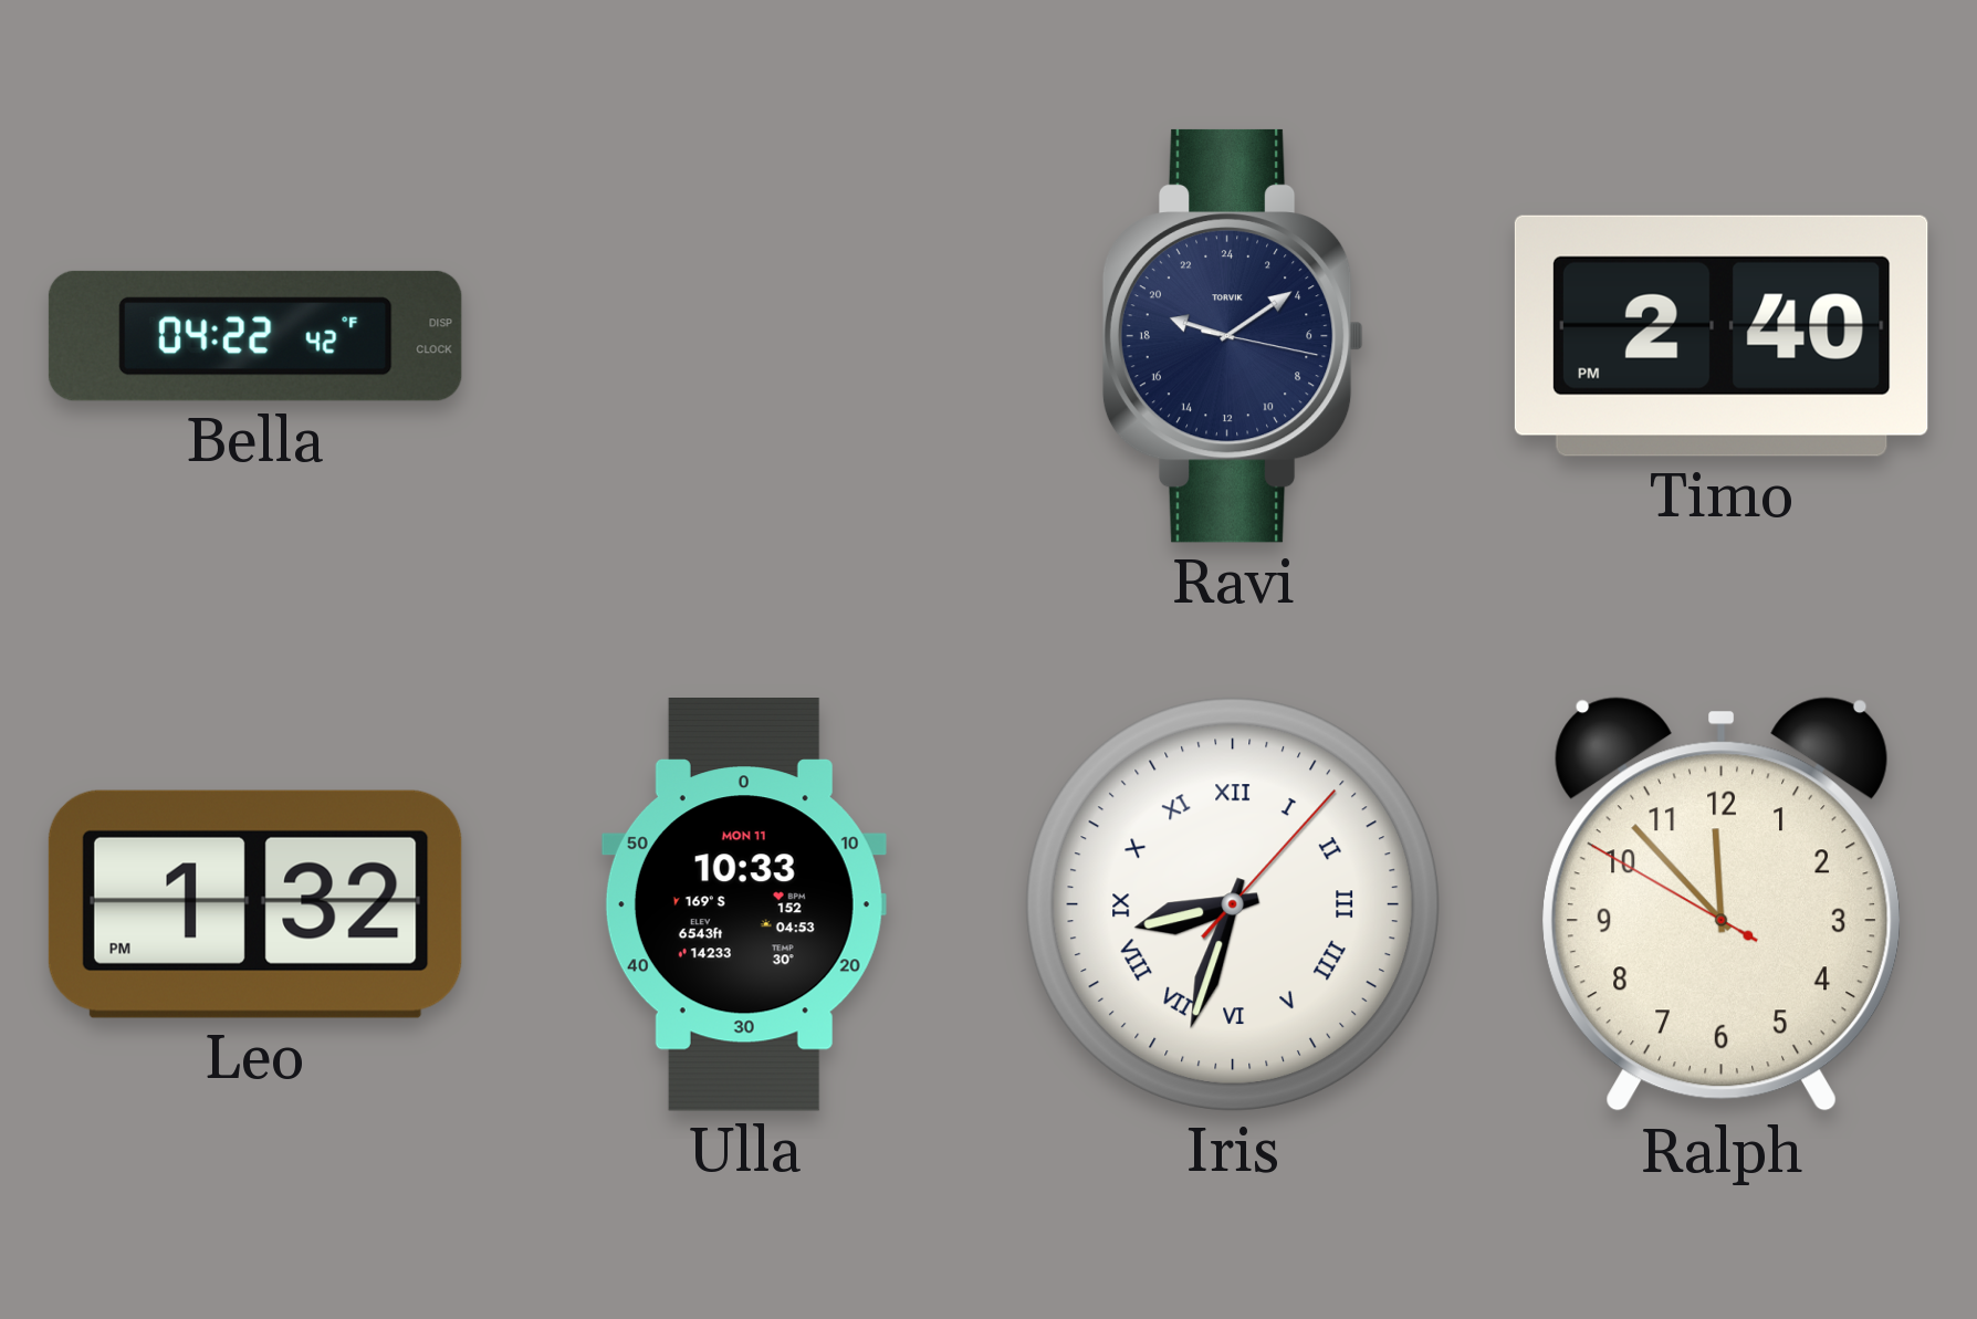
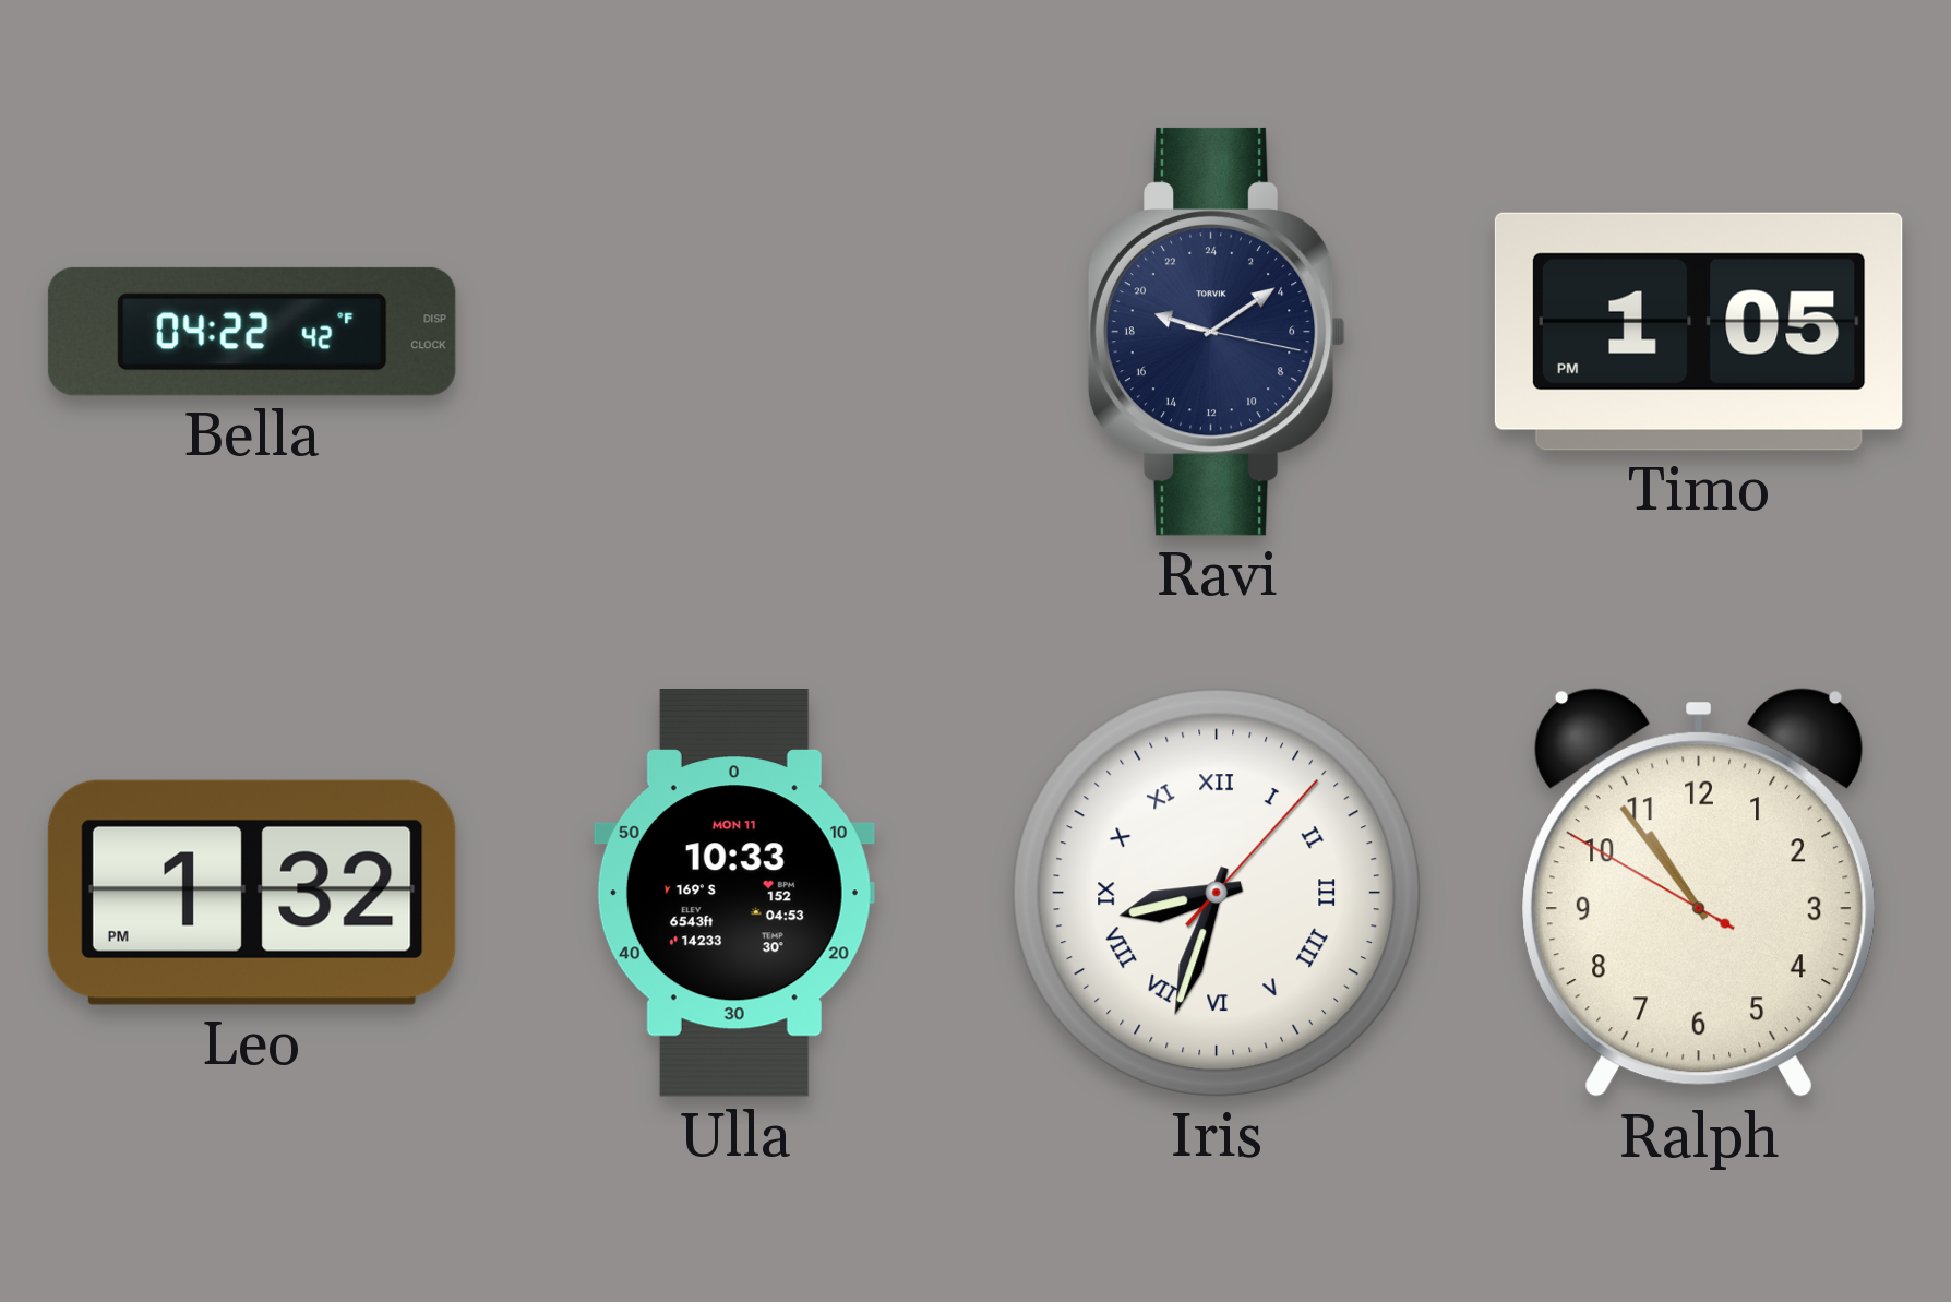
Timo: 2:40 -> 1:05 (1699, 332)
Ralph: 11:52 -> 10:53 (1699, 893)
